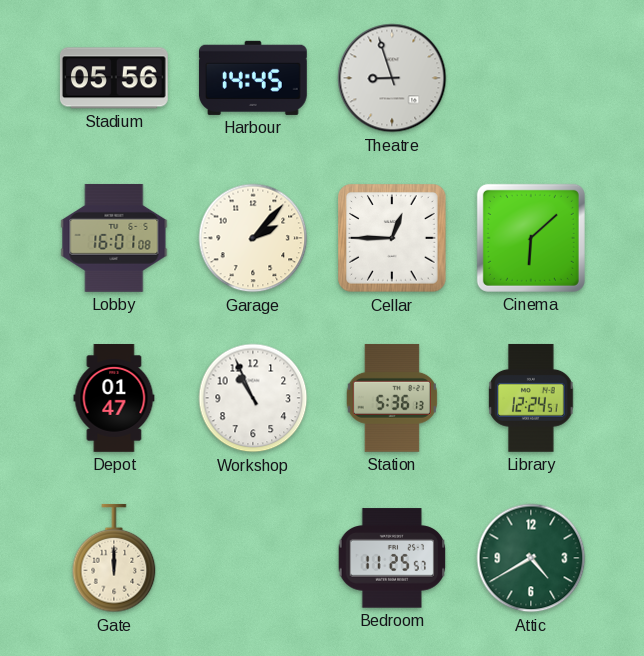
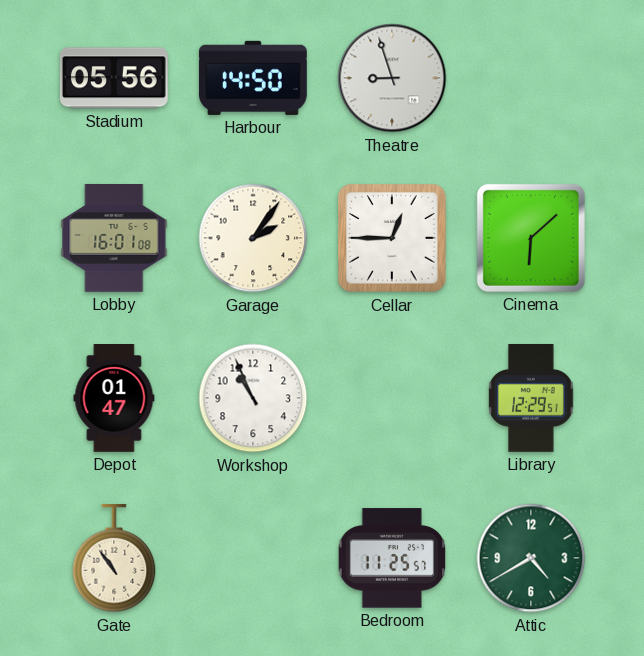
Harbour: 14:45 -> 14:50 (253, 78)
Garage: 2:07 -> 2:06 (253, 238)
Station: 5:36 -> none (391, 398)
Library: 12:24 -> 12:29 (531, 398)
Gate: 12:00 -> 10:54 (114, 559)
